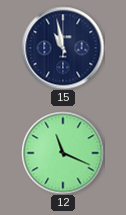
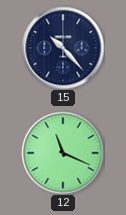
15: 10:58 -> 10:23 (63, 48)
